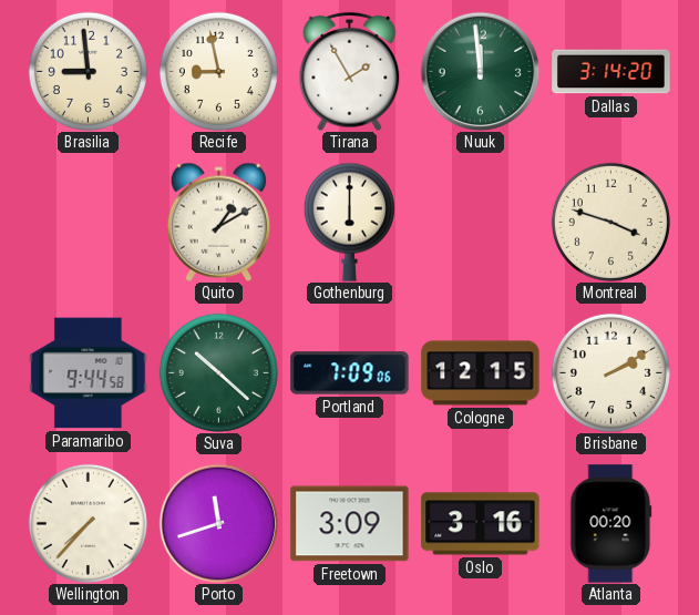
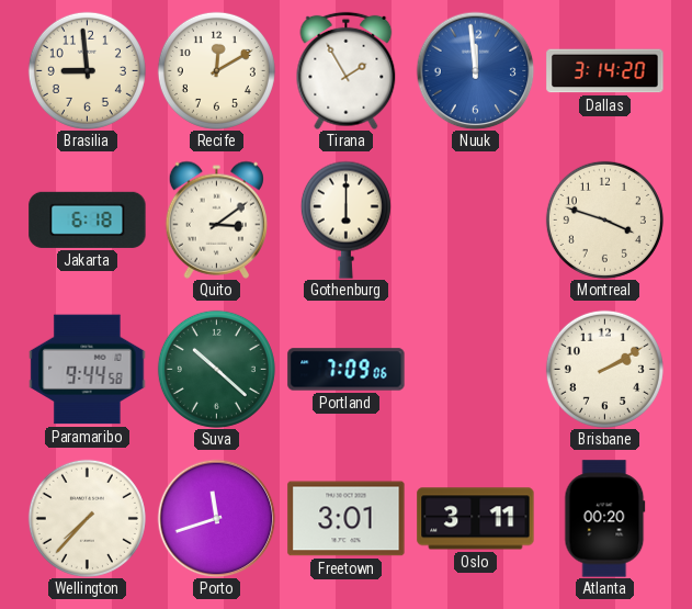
Recife: 8:58 -> 12:10 (216, 70)
Nuuk dial: green -> blue (475, 70)
Jakarta: none -> 6:18 (88, 219)
Quito: 1:10 -> 3:09 (216, 219)
Cologne: 12:15 -> none (481, 373)
Freetown: 3:09 -> 3:01 (347, 519)
Oslo: 3:16 -> 3:11 (476, 519)
